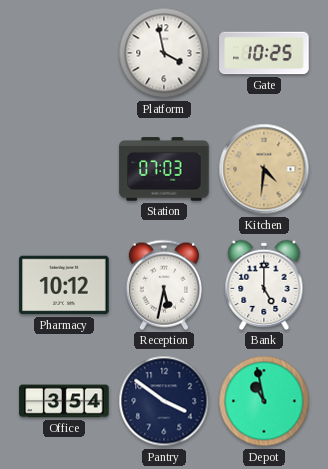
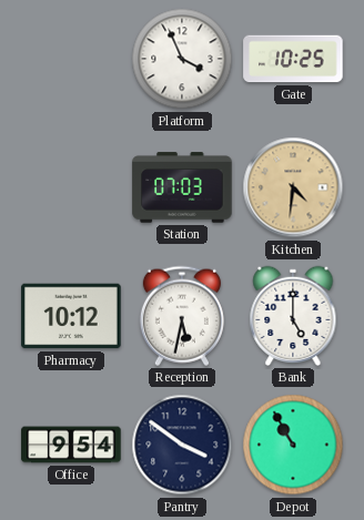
Platform: 3:58 -> 3:56 (182, 59)
Office: 3:54 -> 9:54 (71, 445)
Depot: 10:58 -> 10:55 (293, 445)
